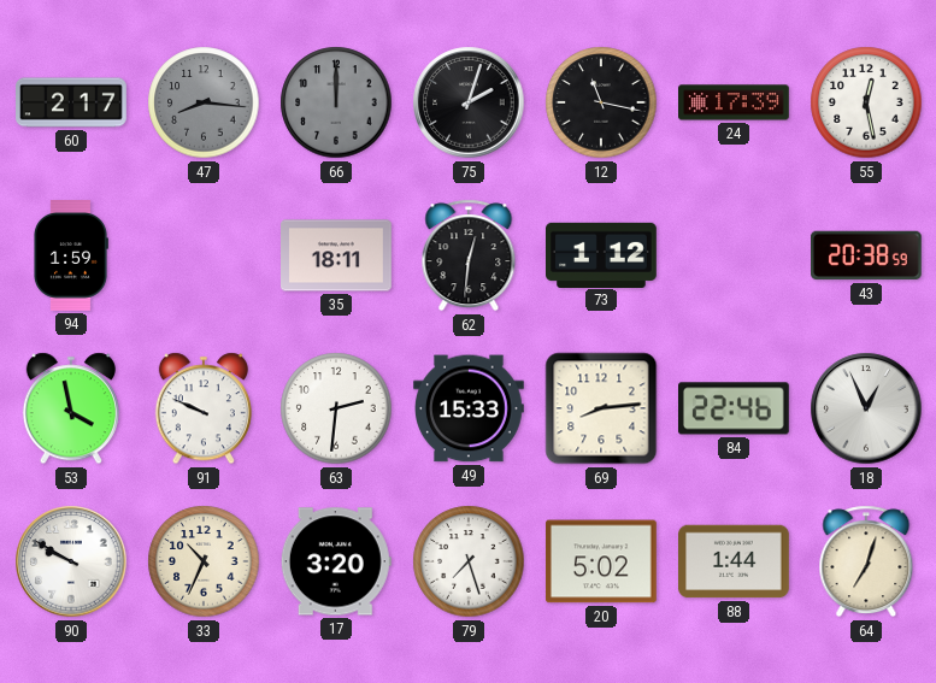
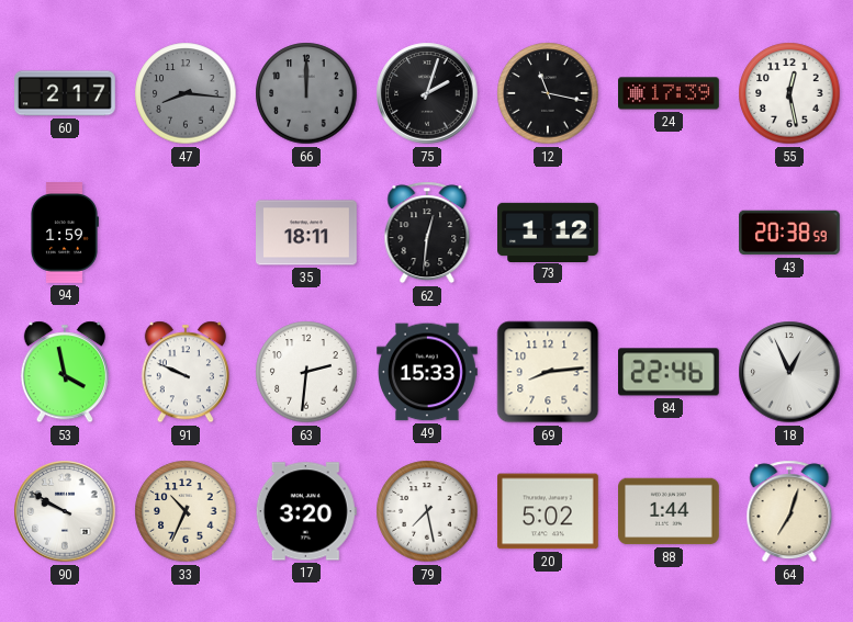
79: 7:27 -> 7:28 (427, 511)
